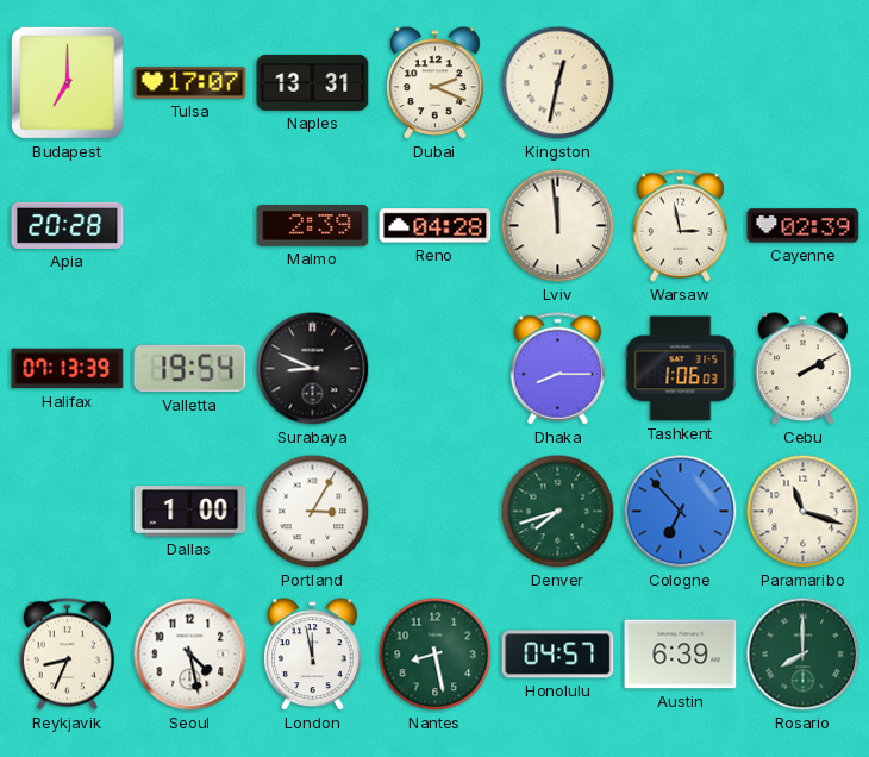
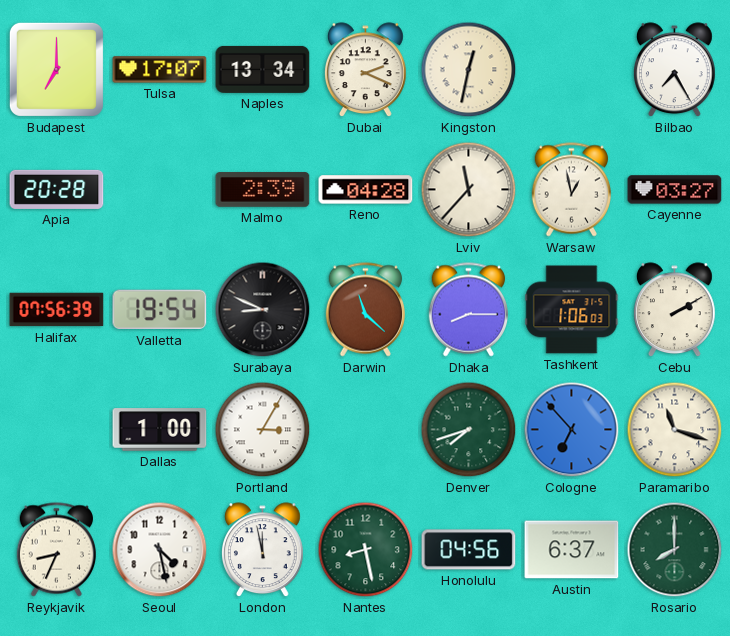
Naples: 13:31 -> 13:34 (263, 69)
Bilbao: none -> 7:25 (675, 70)
Lviv: 11:59 -> 11:37 (469, 190)
Warsaw: 2:58 -> 12:58 (571, 190)
Cayenne: 02:39 -> 03:27 (675, 190)
Halifax: 07:13 -> 07:56 (57, 310)
Darwin: none -> 11:22 (365, 310)
Honolulu: 04:57 -> 04:56 (469, 550)
Austin: 6:39 -> 6:37 (572, 550)
